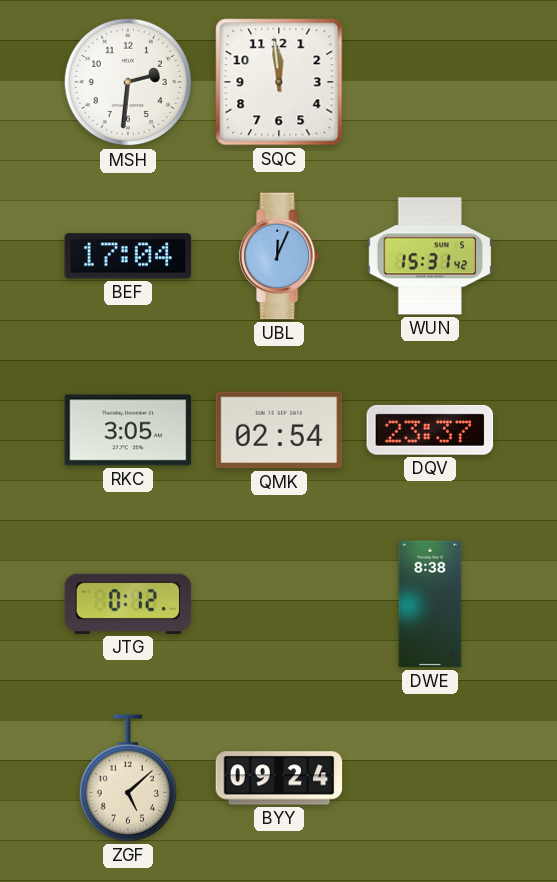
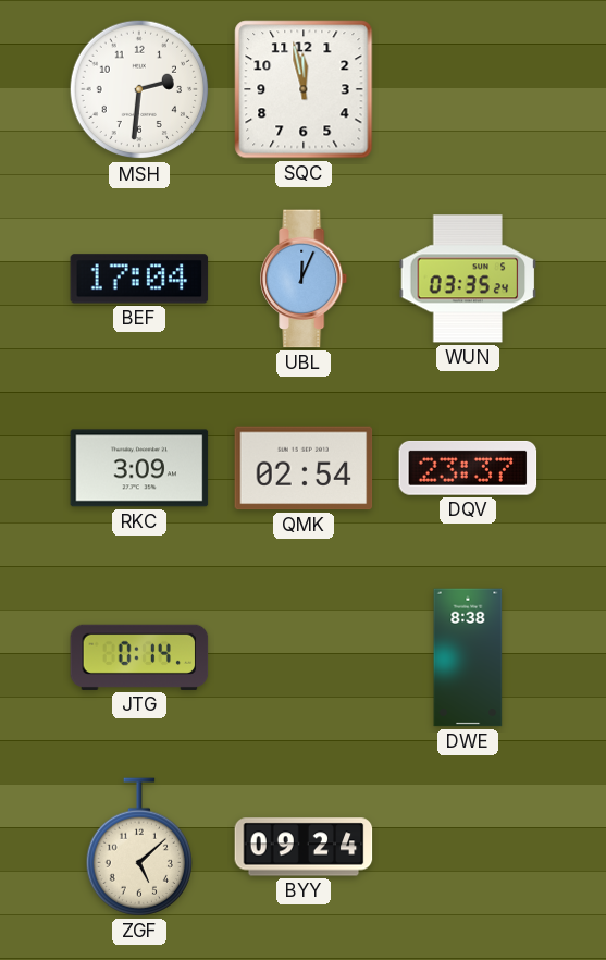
SQC: 11:59 -> 11:58 (304, 89)
WUN: 15:31 -> 03:35 (468, 279)
RKC: 3:05 -> 3:09 (139, 468)
JTG: 0:12 -> 0:14 (139, 657)
